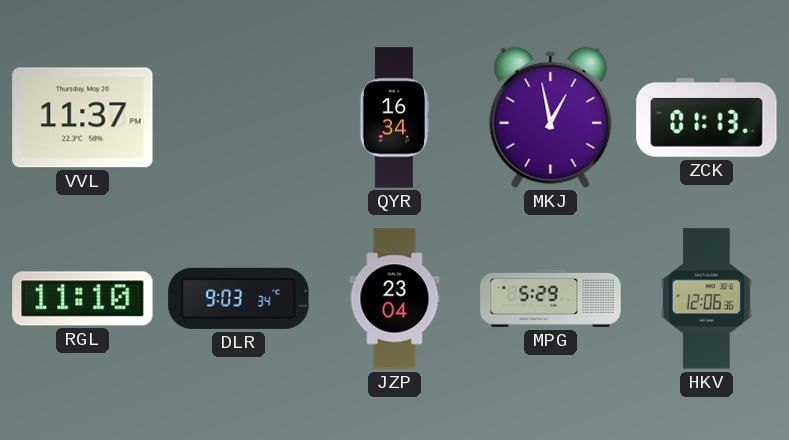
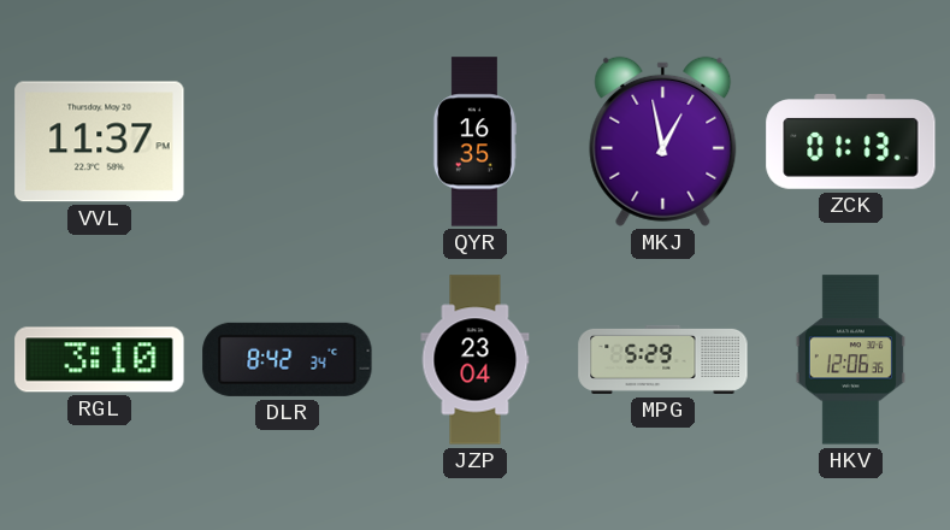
QYR: 16:34 -> 16:35 (473, 142)
RGL: 11:10 -> 3:10 (100, 360)
DLR: 9:03 -> 8:42 (288, 359)
